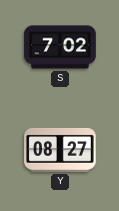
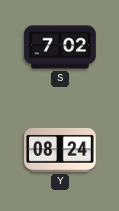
Y: 08:27 -> 08:24 (60, 150)
